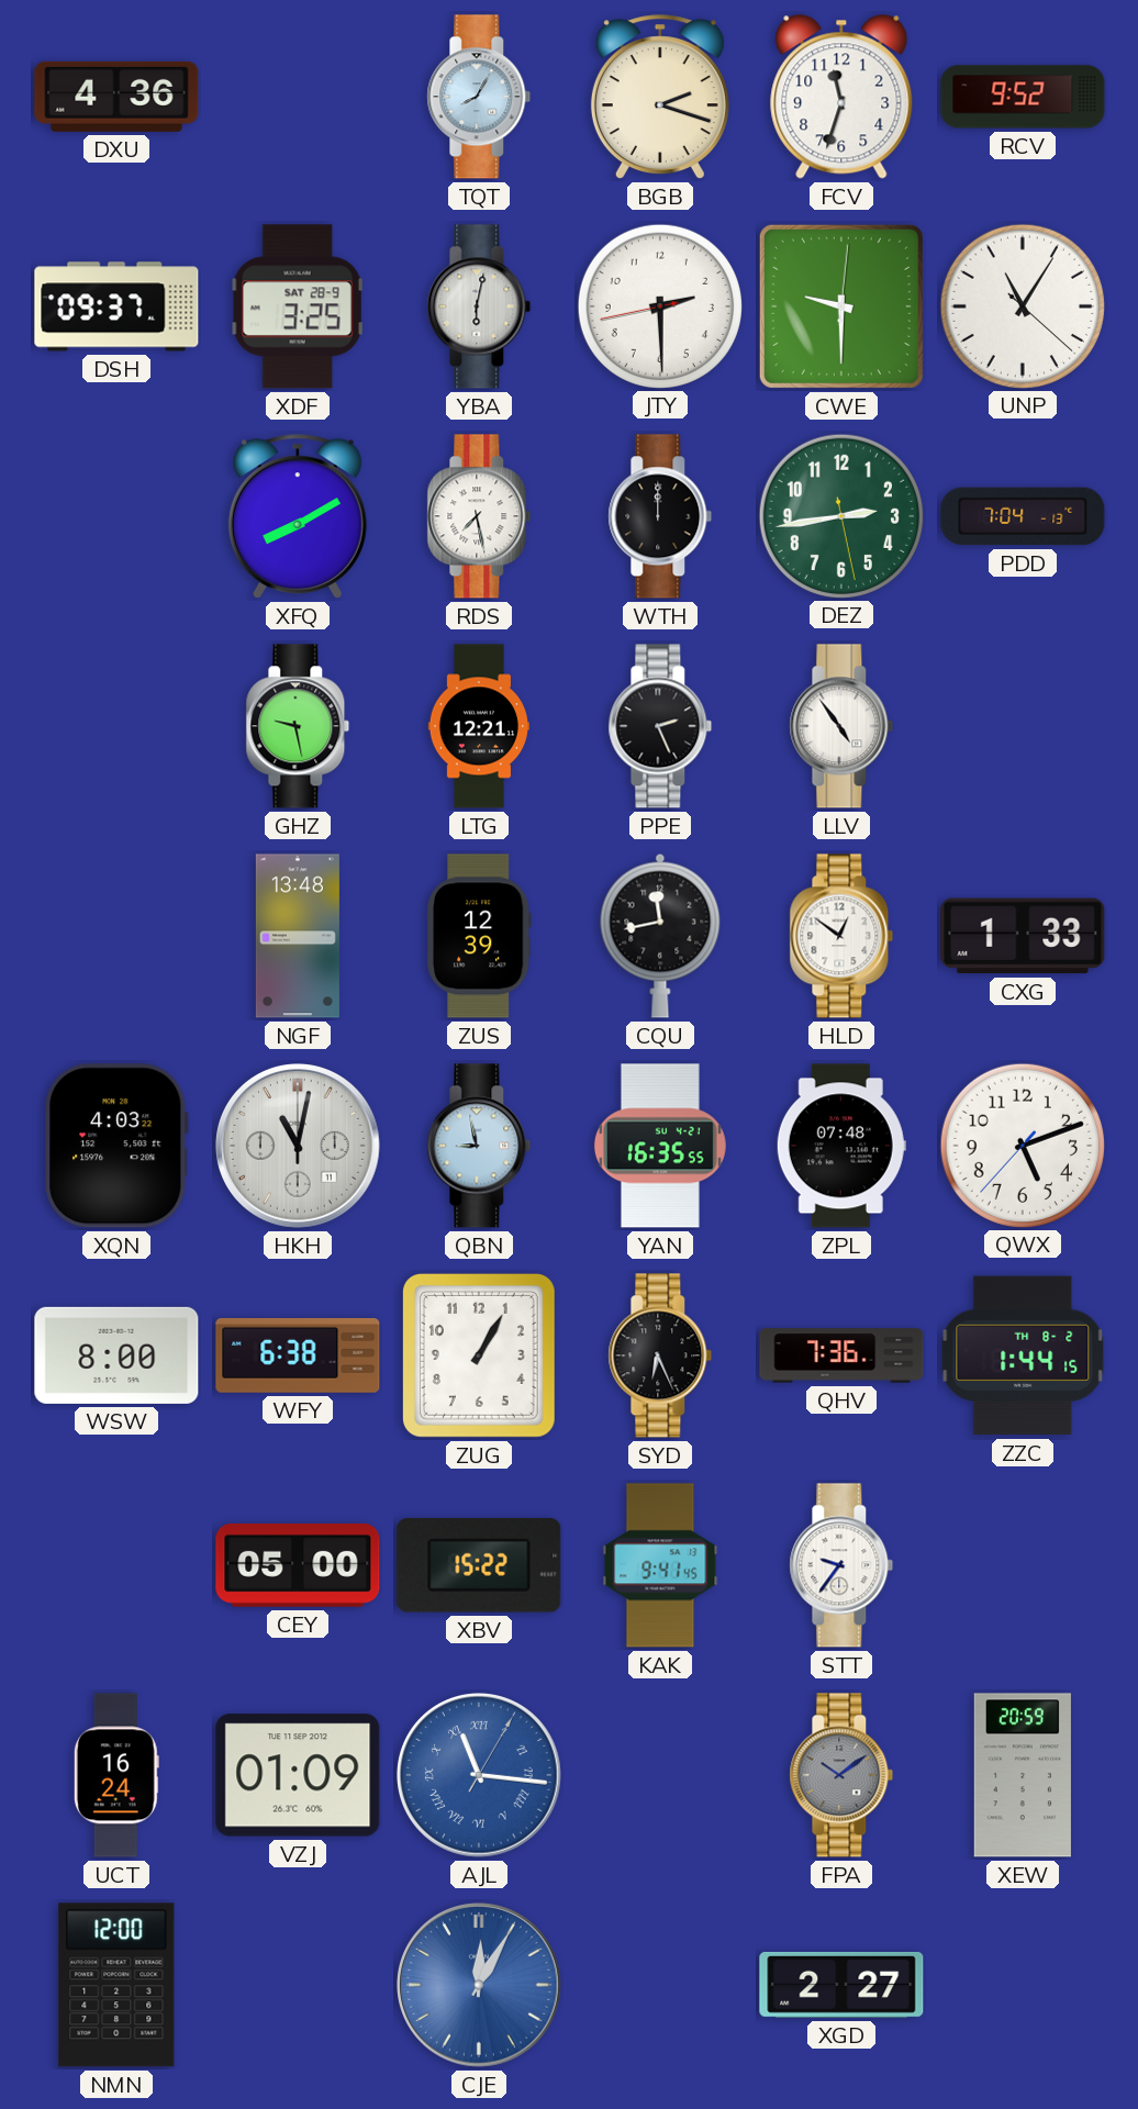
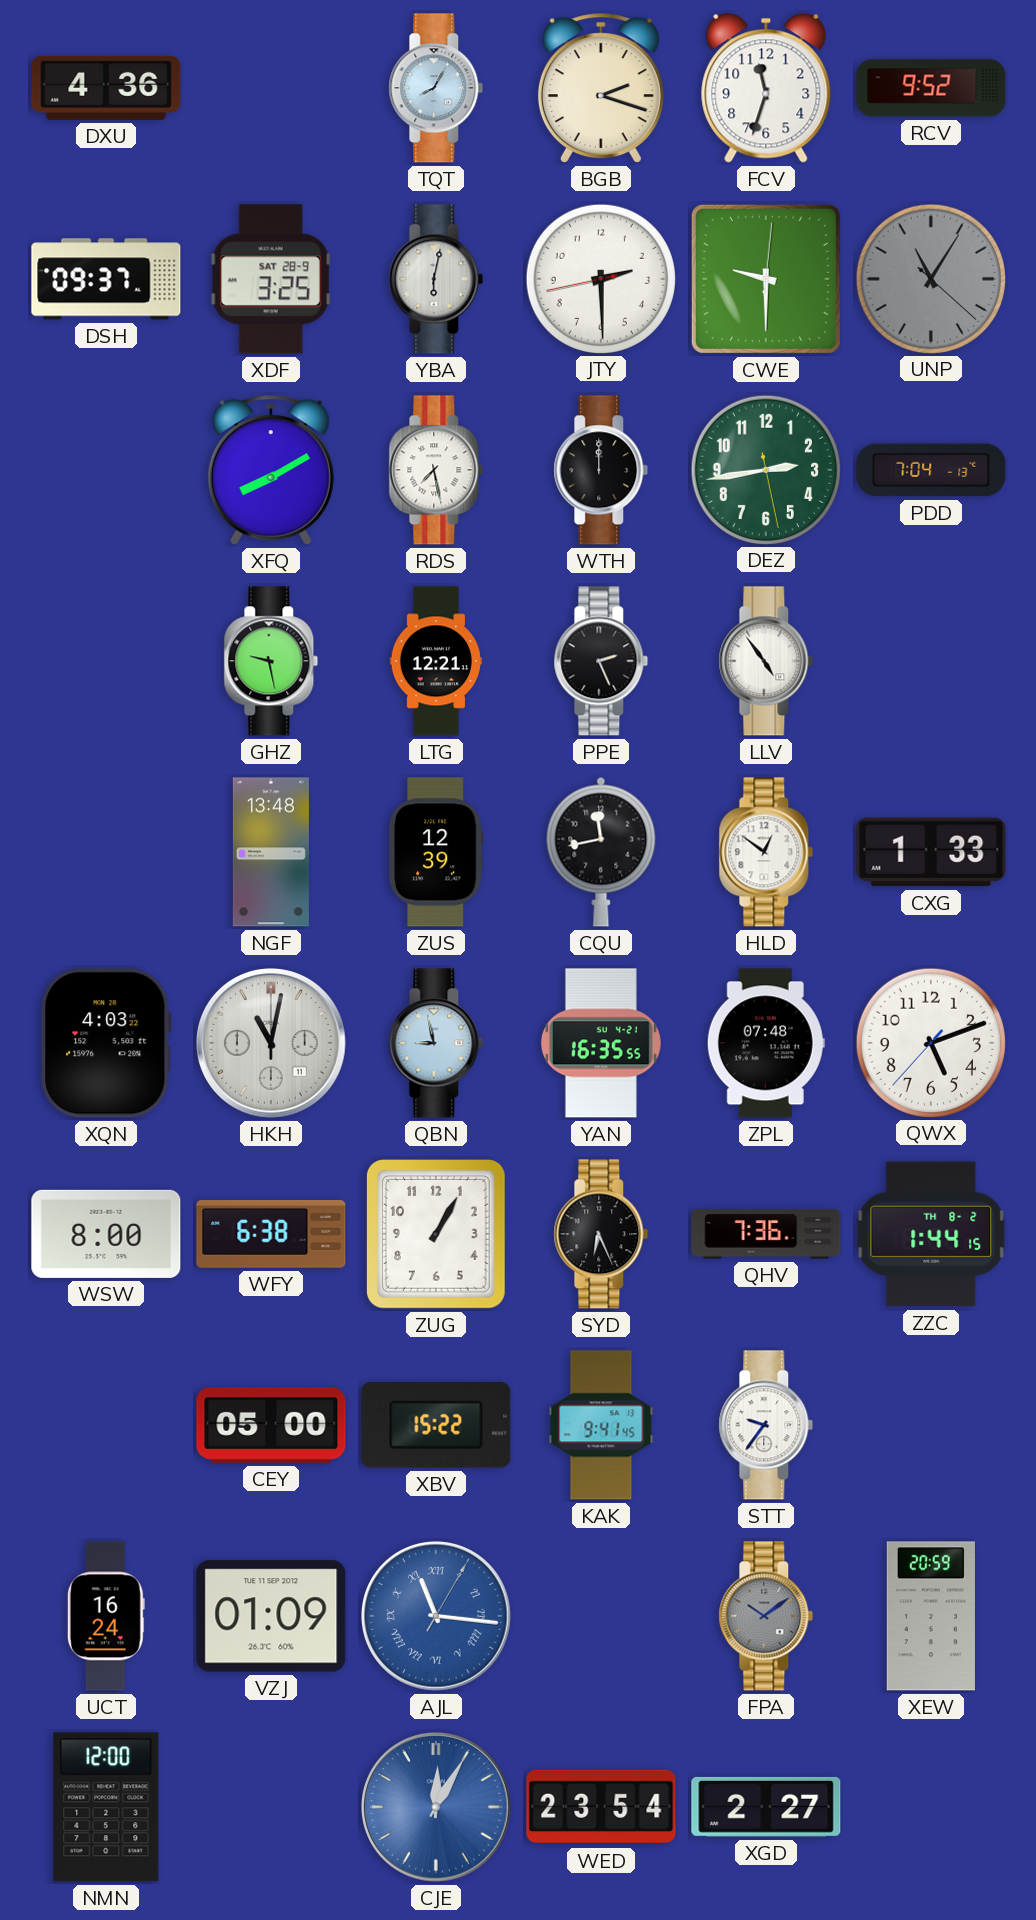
UNP dial: white -> grey (930, 278)
WED: none -> 23:54 (601, 1807)
